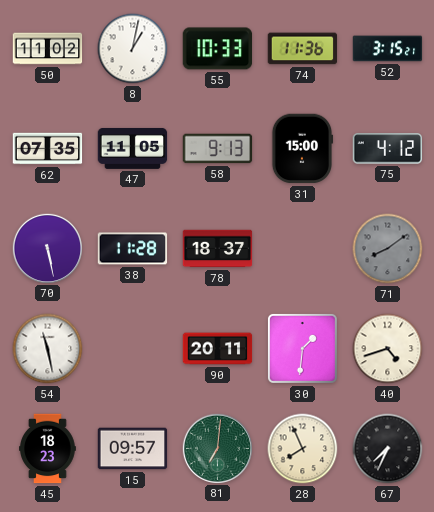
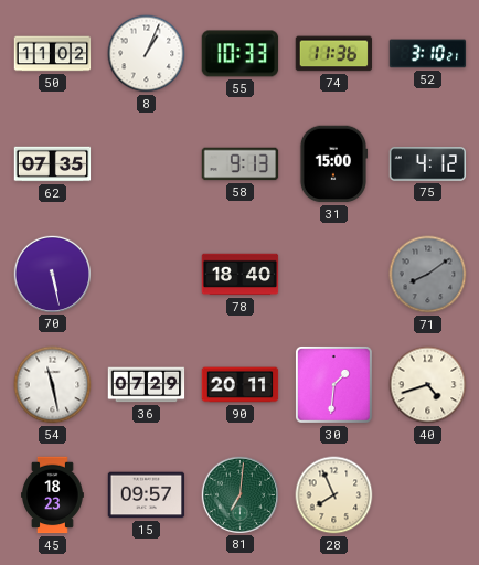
8: 1:02 -> 1:04 (147, 54)
52: 3:15 -> 3:10 (428, 54)
47: 11:05 -> none (133, 148)
38: 11:28 -> none (133, 249)
78: 18:37 -> 18:40 (241, 275)
36: none -> 07:29 (147, 385)
67: 7:34 -> none (388, 449)
